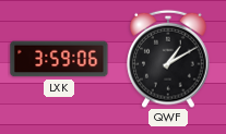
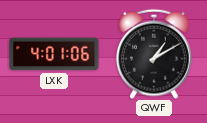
LXK: 3:59 -> 4:01 (54, 54)
